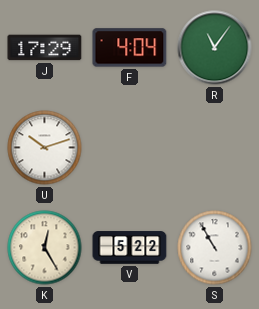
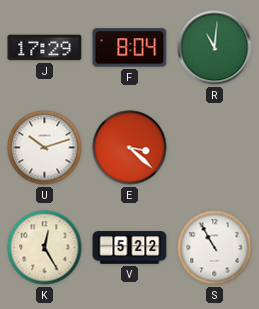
F: 4:04 -> 8:04 (130, 48)
R: 11:06 -> 11:01 (215, 48)
E: none -> 3:22 (130, 148)
